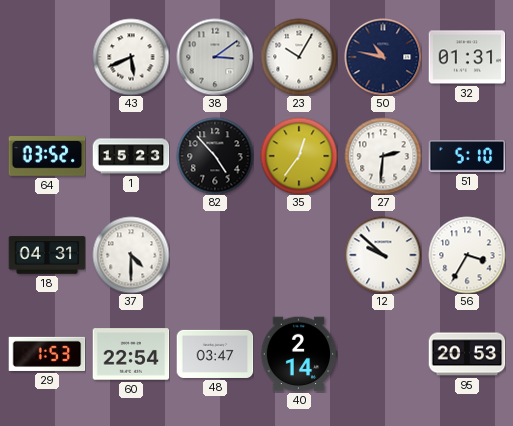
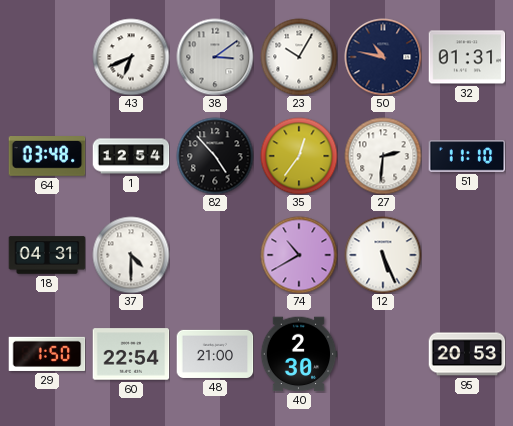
43: 5:41 -> 6:41 (131, 57)
64: 03:52 -> 03:48 (47, 157)
1: 15:23 -> 12:54 (131, 156)
51: 5:10 -> 11:10 (467, 156)
74: none -> 10:40 (299, 255)
12: 9:52 -> 5:26 (383, 255)
56: 3:35 -> none (467, 255)
29: 1:53 -> 1:50 (47, 354)
48: 03:47 -> 21:00 (215, 354)
40: 2:14 -> 2:30 (299, 354)
